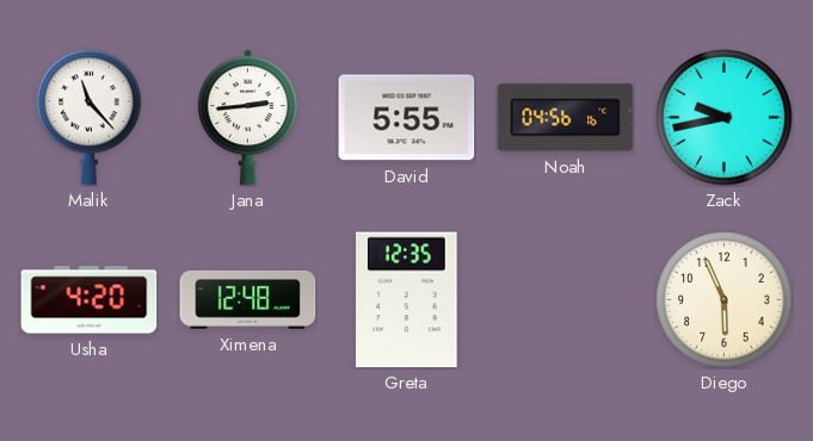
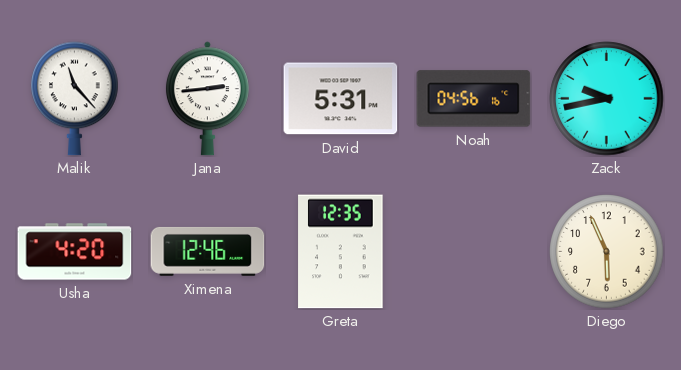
David: 5:55 -> 5:31 (341, 99)
Ximena: 12:48 -> 12:46 (208, 251)
